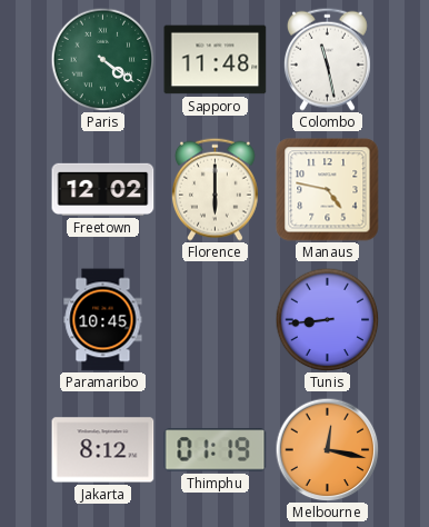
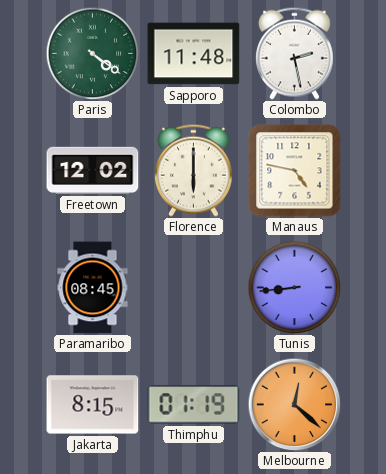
Colombo: 11:28 -> 2:28 (294, 53)
Paramaribo: 10:45 -> 08:45 (93, 288)
Jakarta: 8:12 -> 8:15 (93, 405)
Melbourne: 12:17 -> 12:22 (294, 404)
